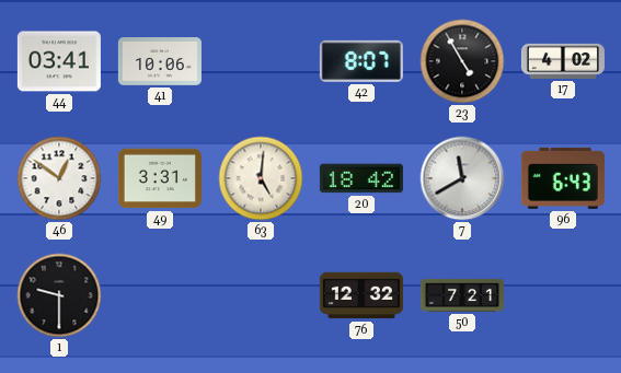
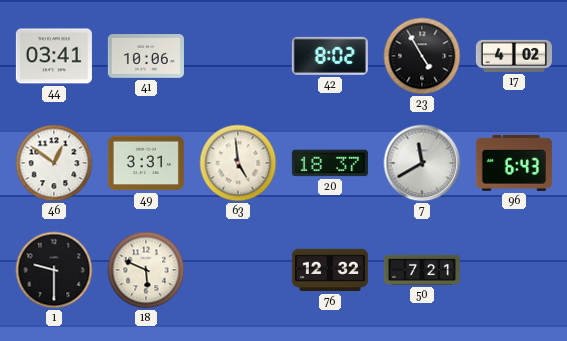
42: 8:07 -> 8:02 (330, 56)
63: 5:01 -> 4:59 (238, 163)
20: 18:42 -> 18:37 (330, 163)
18: none -> 5:49 (146, 270)
